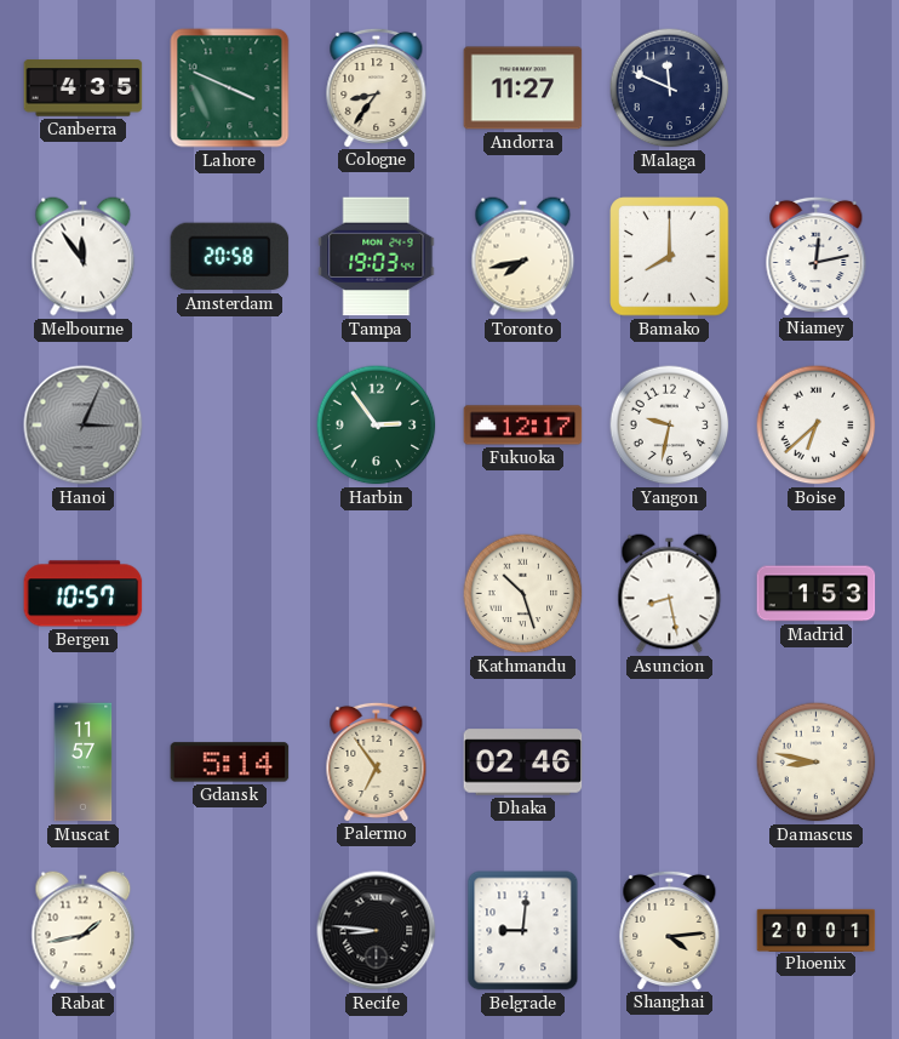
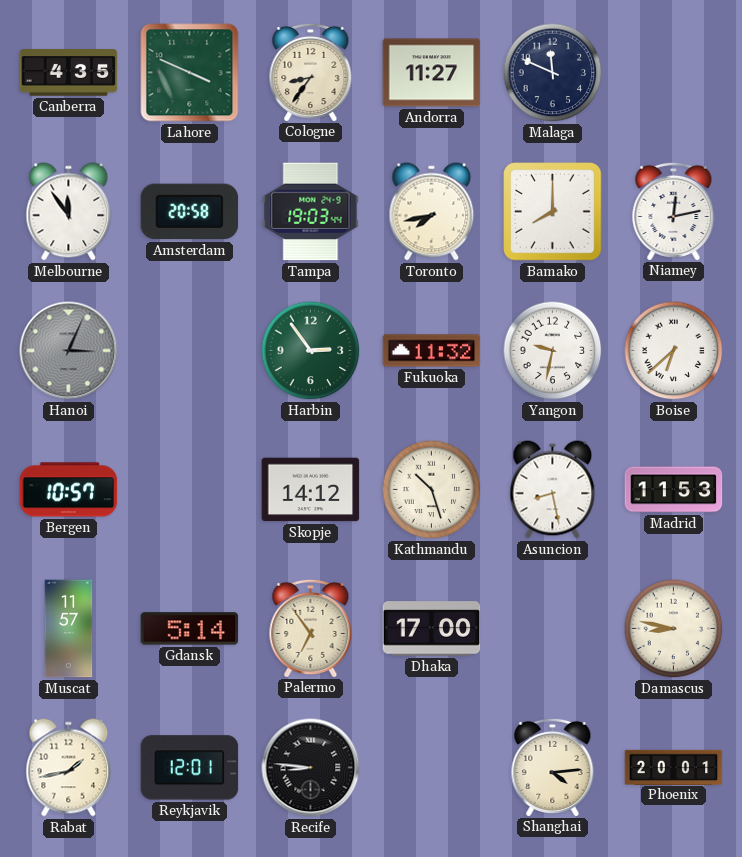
Fukuoka: 12:17 -> 11:32 (432, 351)
Skopje: none -> 14:12 (311, 490)
Madrid: 1:53 -> 11:53 (674, 490)
Dhaka: 02:46 -> 17:00 (432, 629)
Reykjavik: none -> 12:01 (190, 768)
Belgrade: 9:01 -> none (523, 931)
